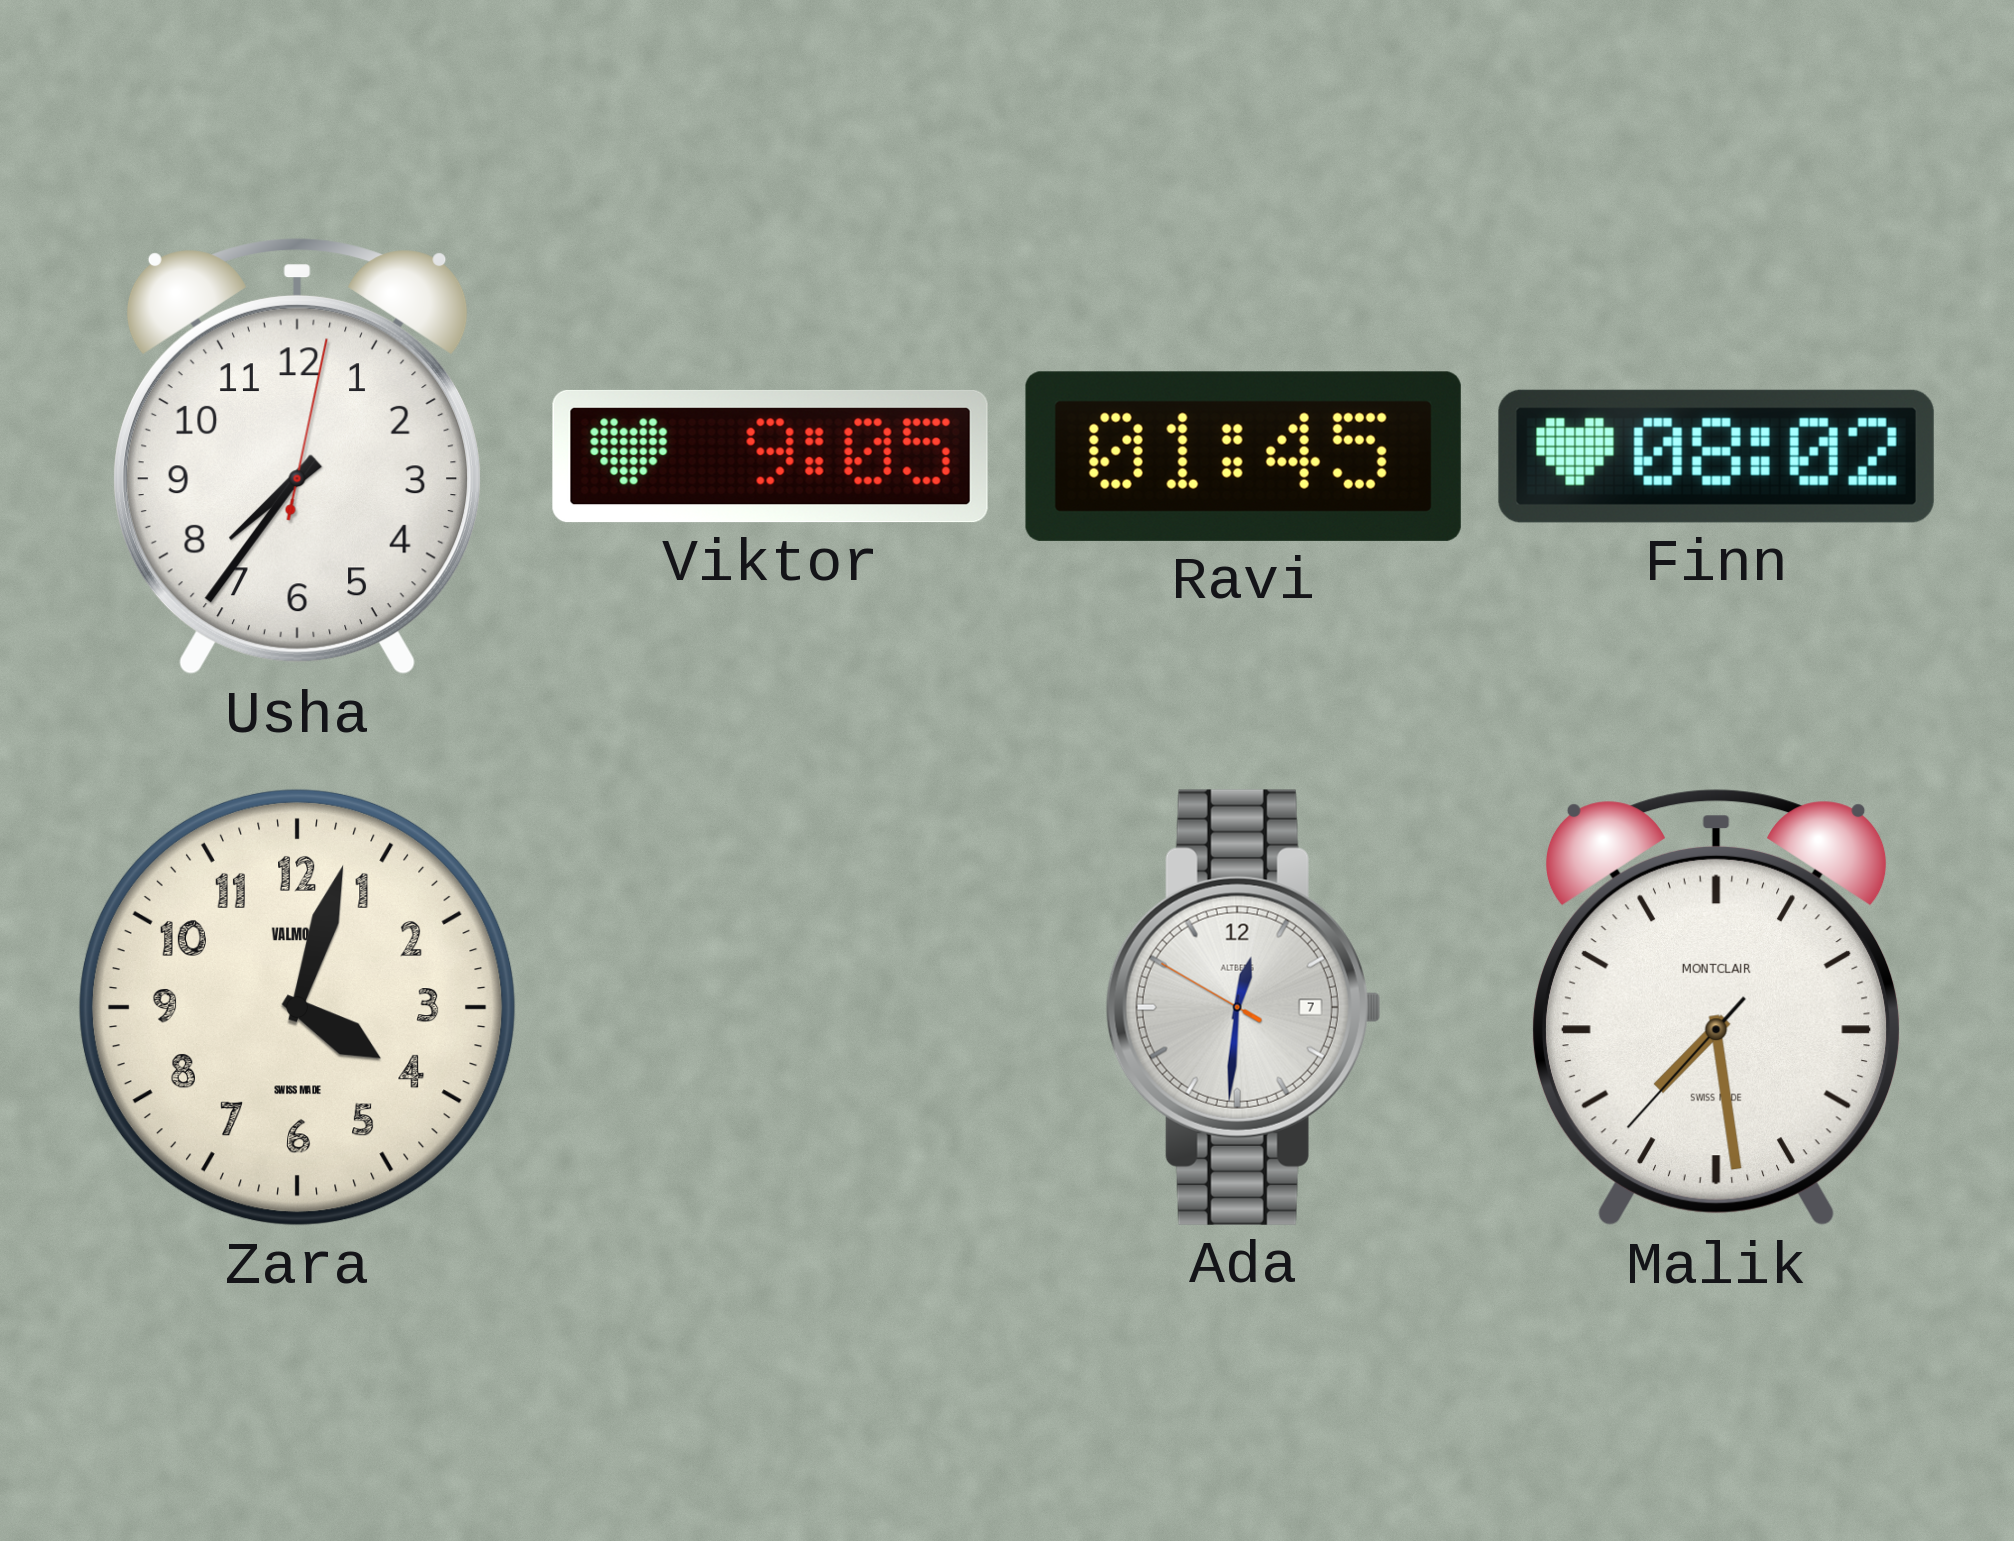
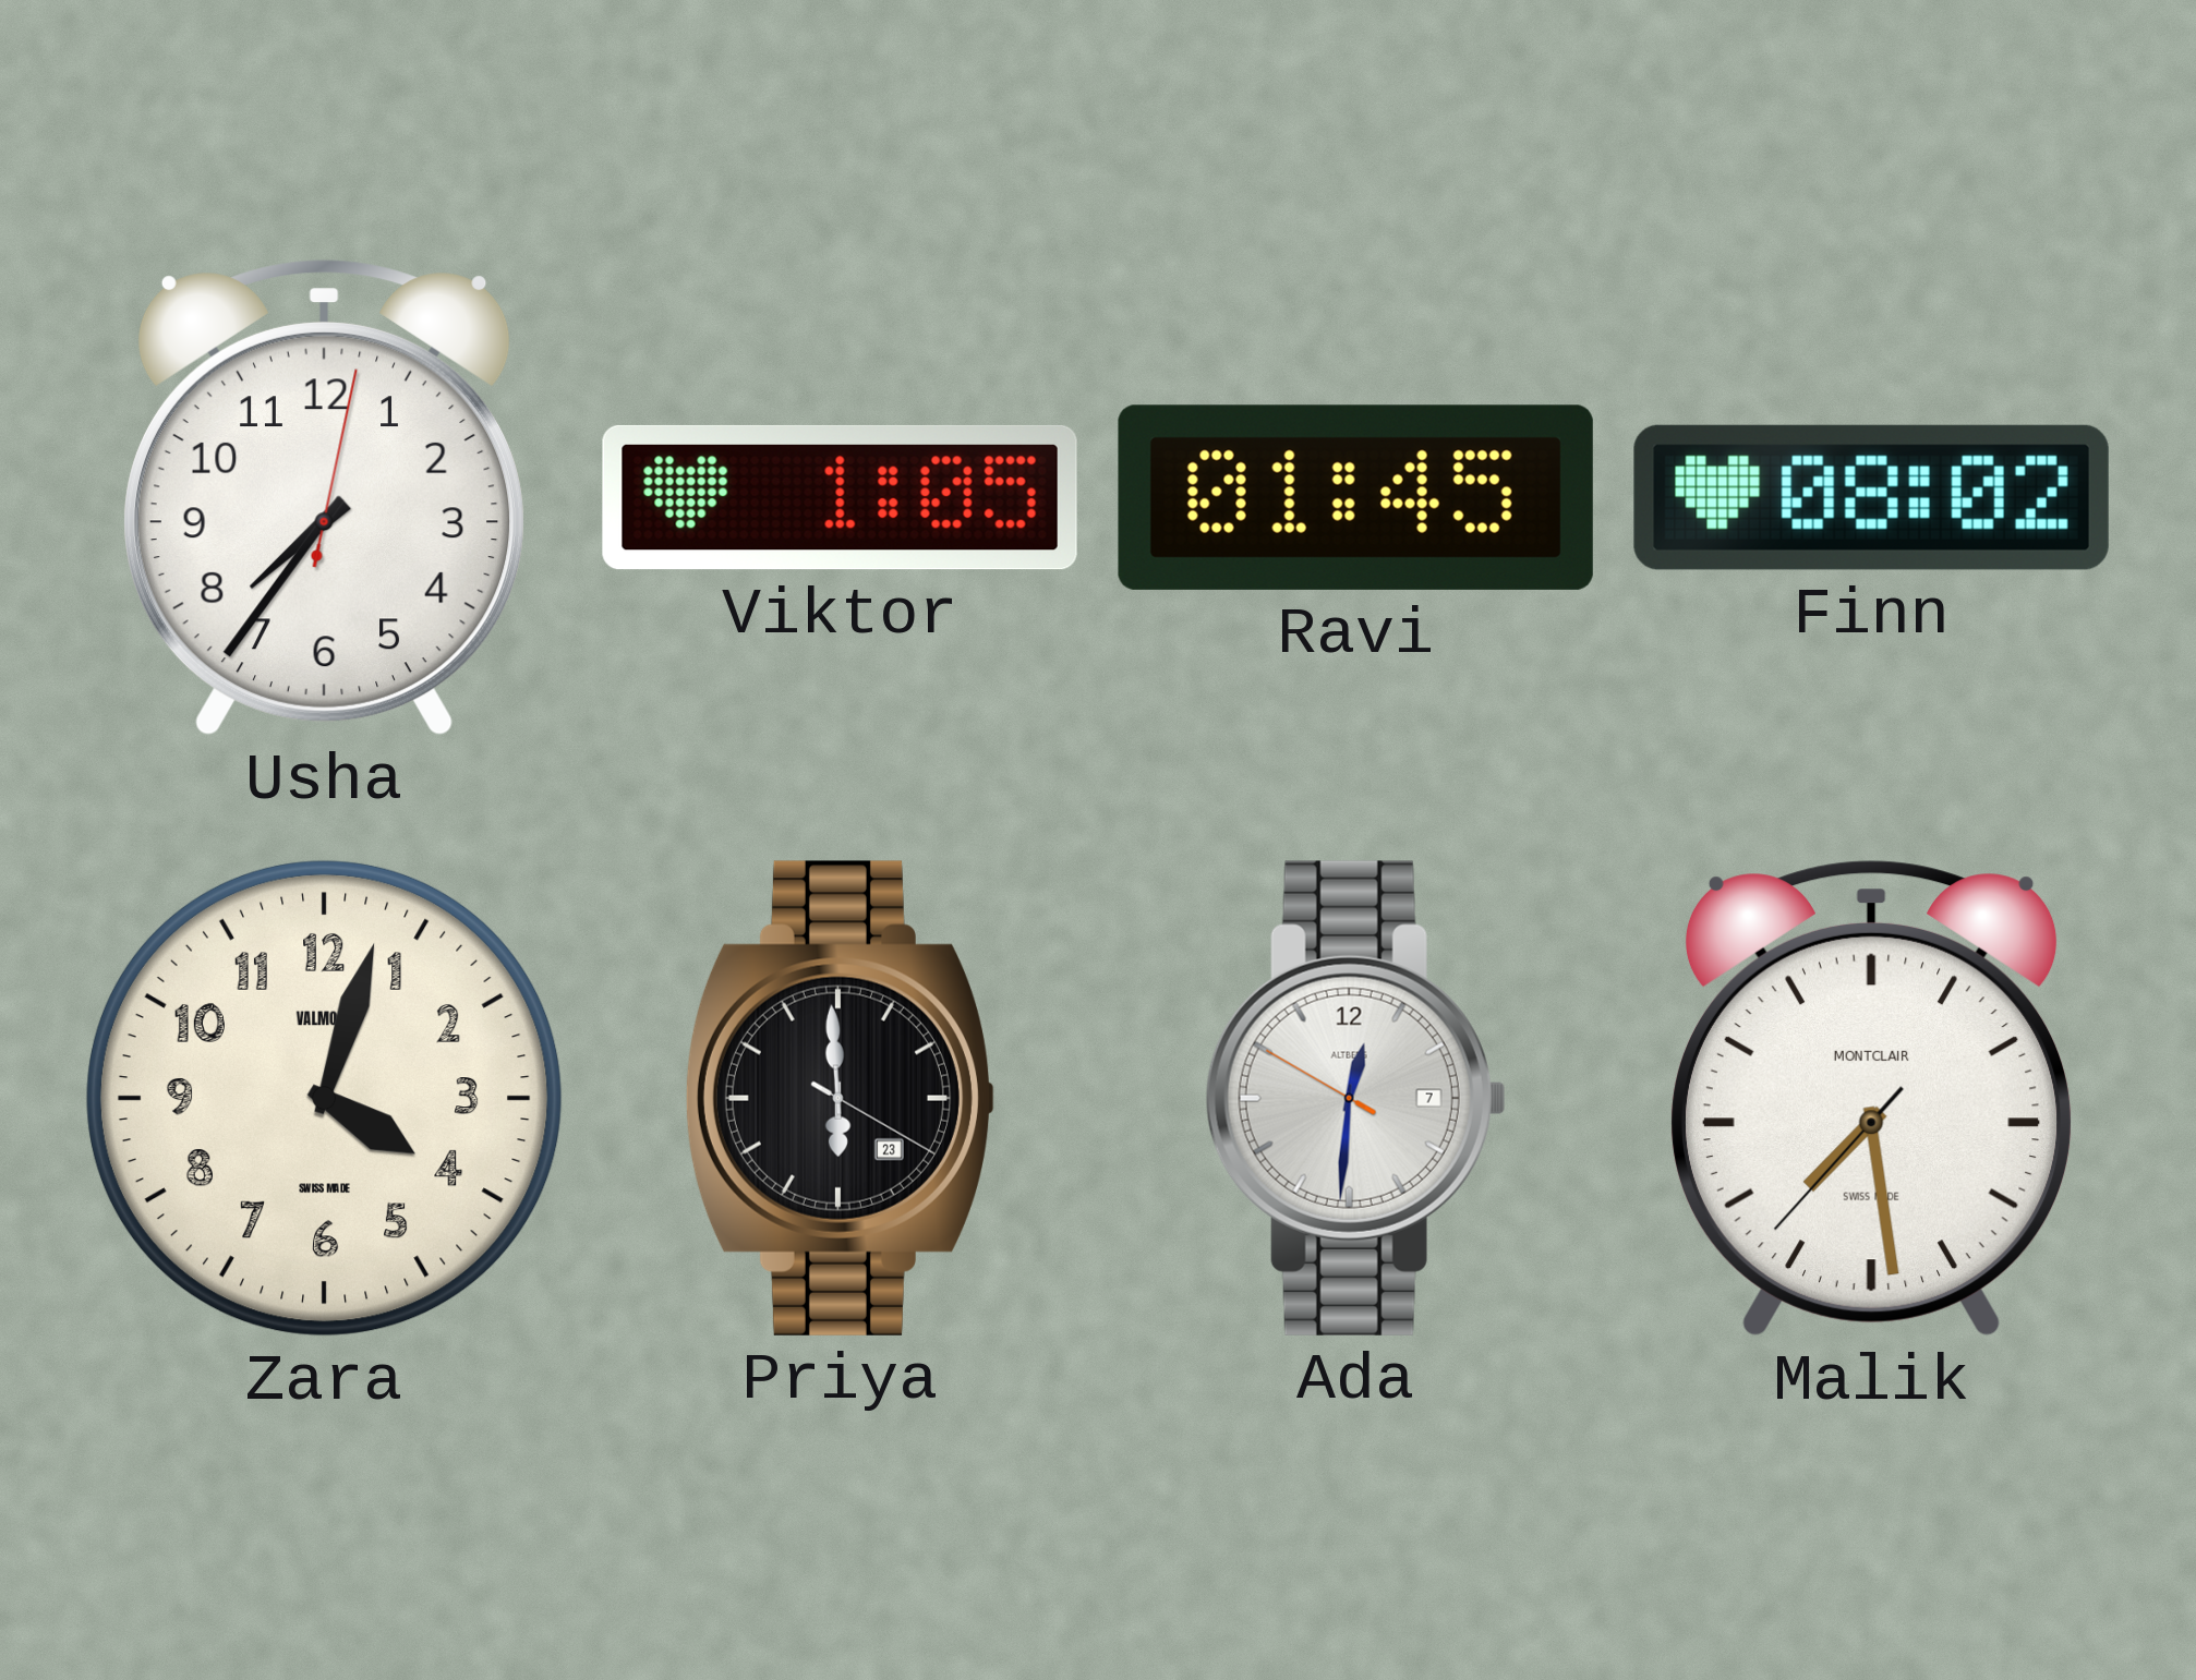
Viktor: 9:05 -> 1:05 (840, 497)
Priya: none -> 5:59 (840, 1098)
